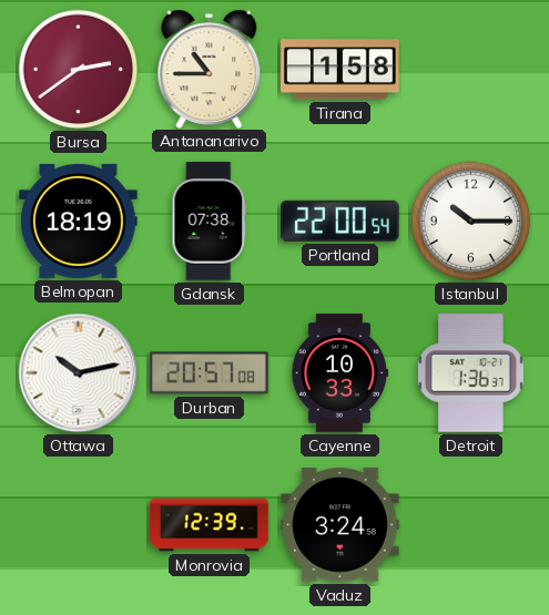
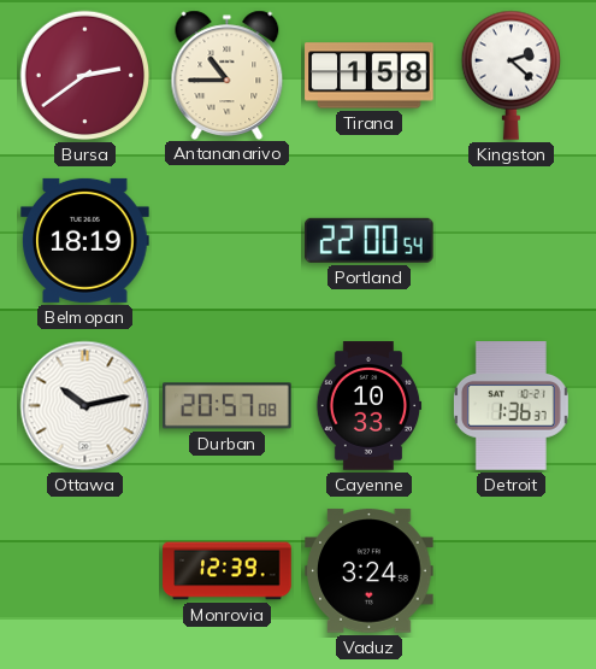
Kingston: none -> 2:22 (511, 75)
Gdansk: 07:38 -> none (210, 222)
Istanbul: 10:15 -> none (471, 222)
